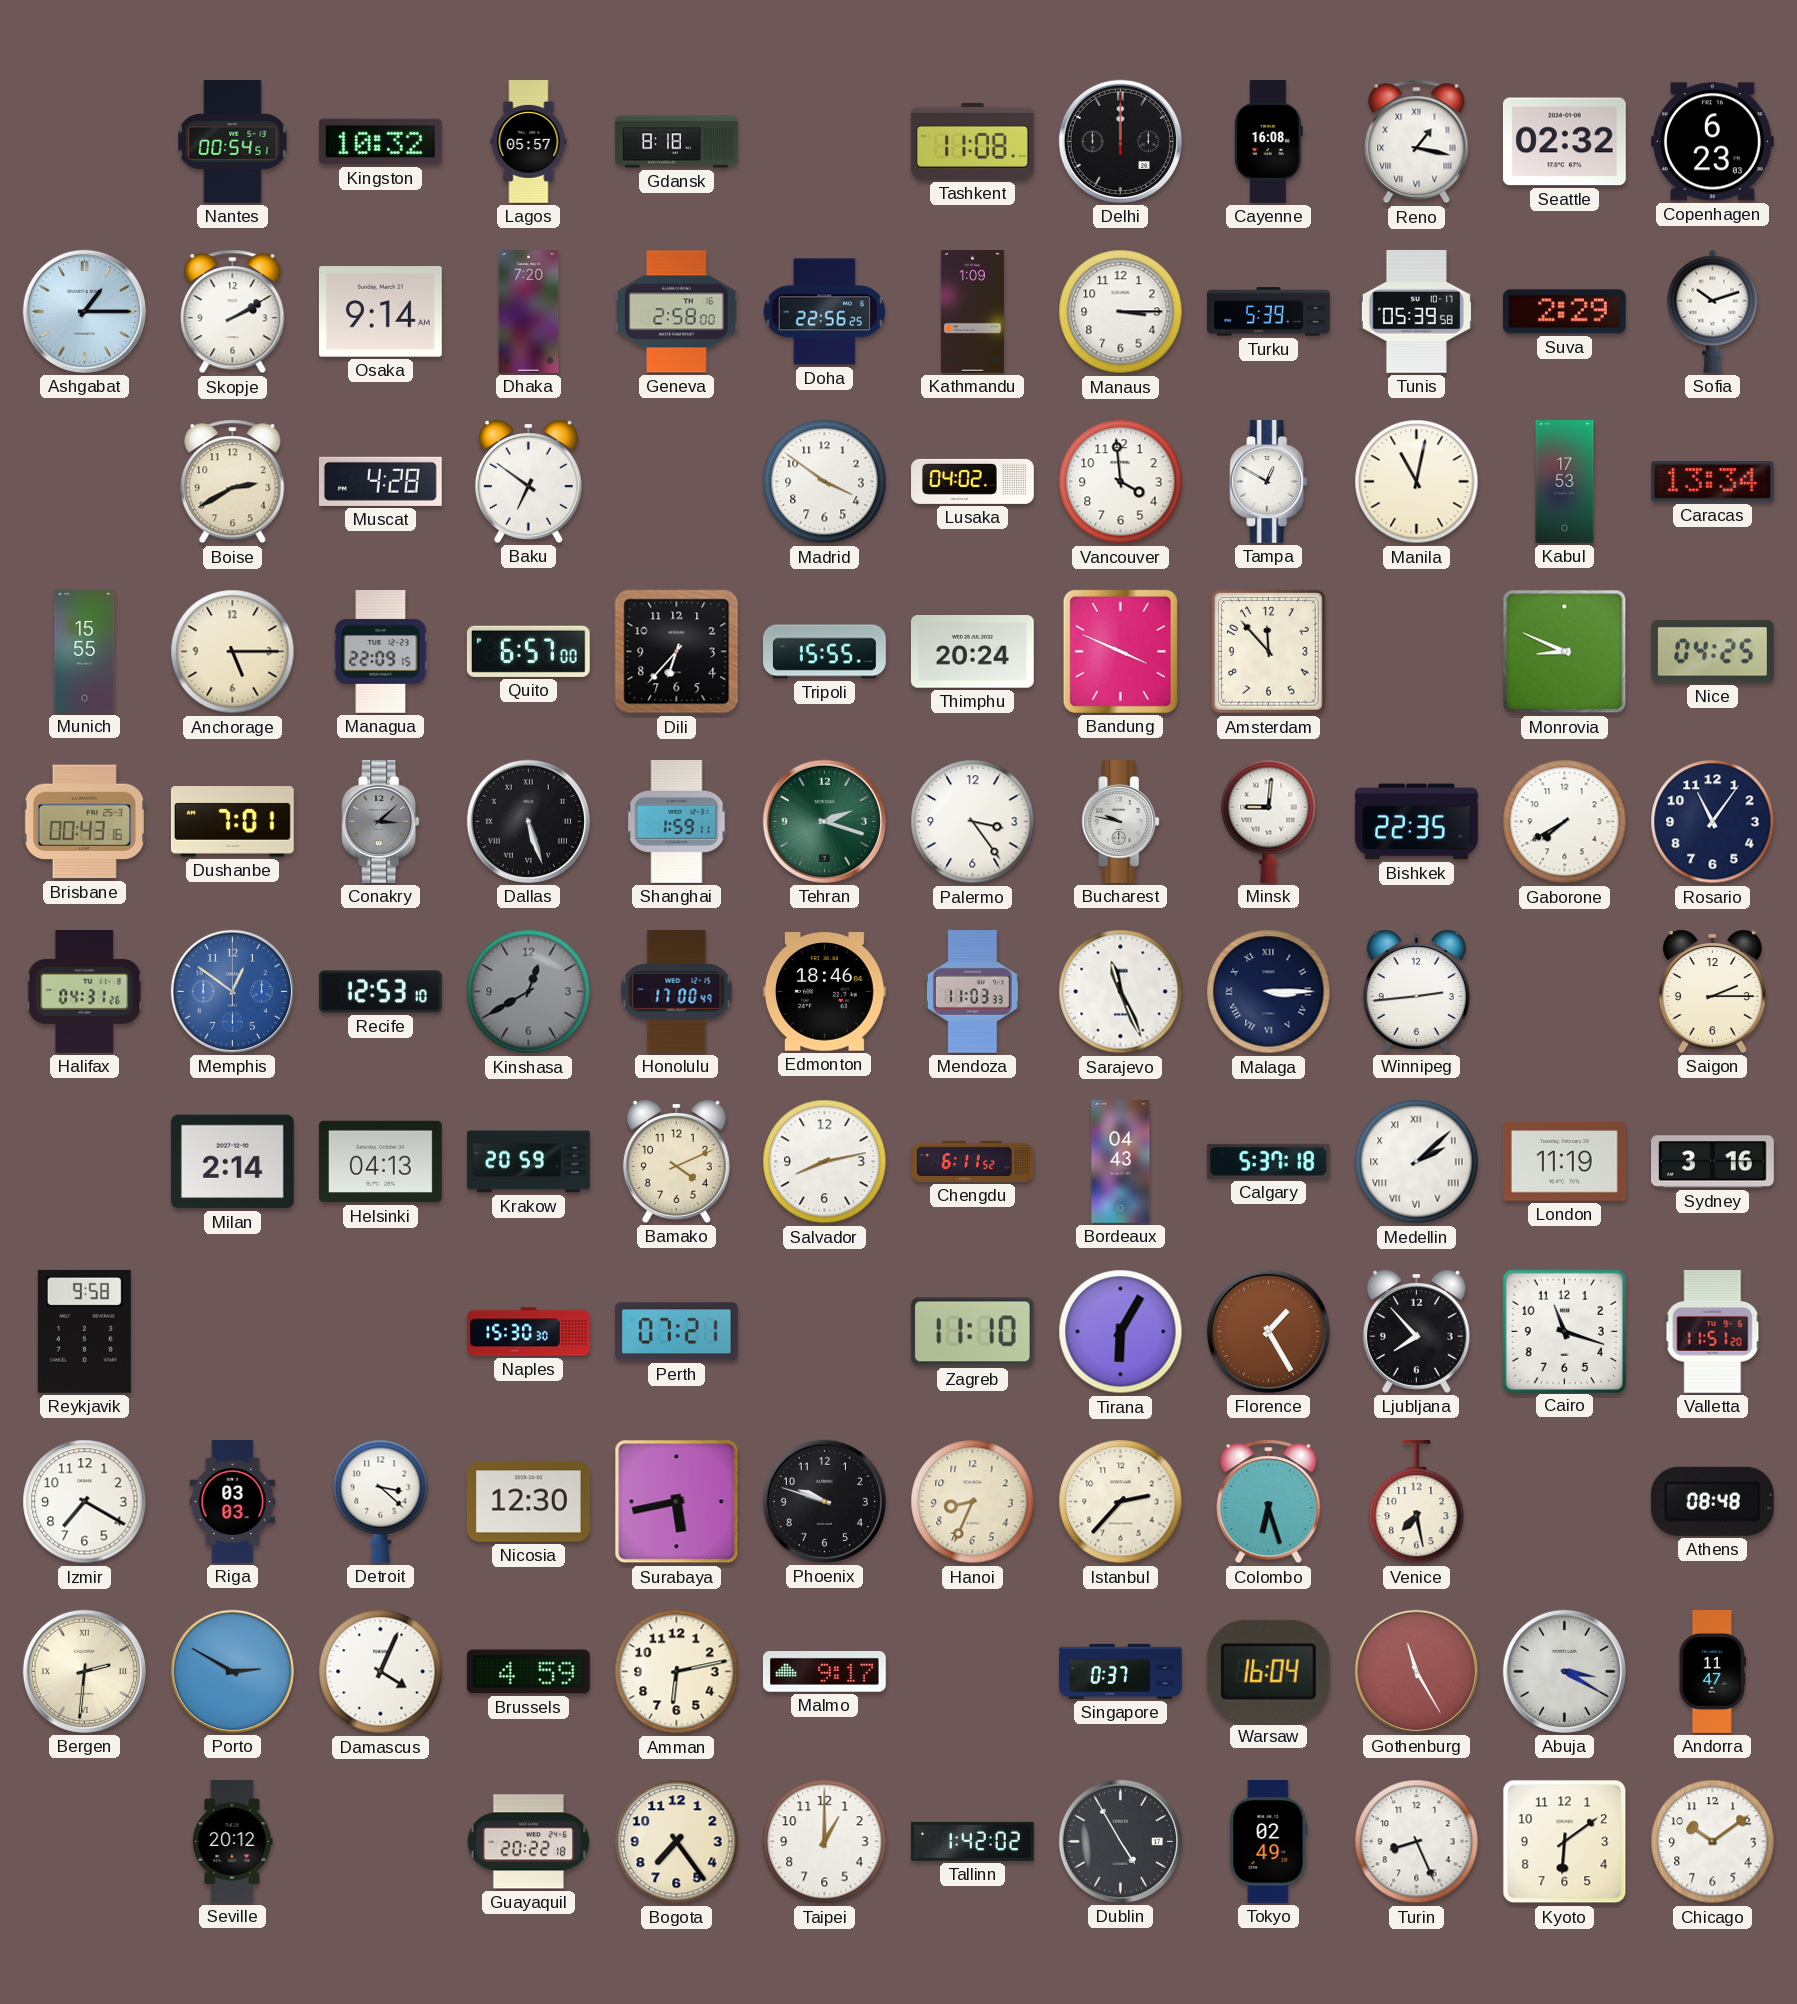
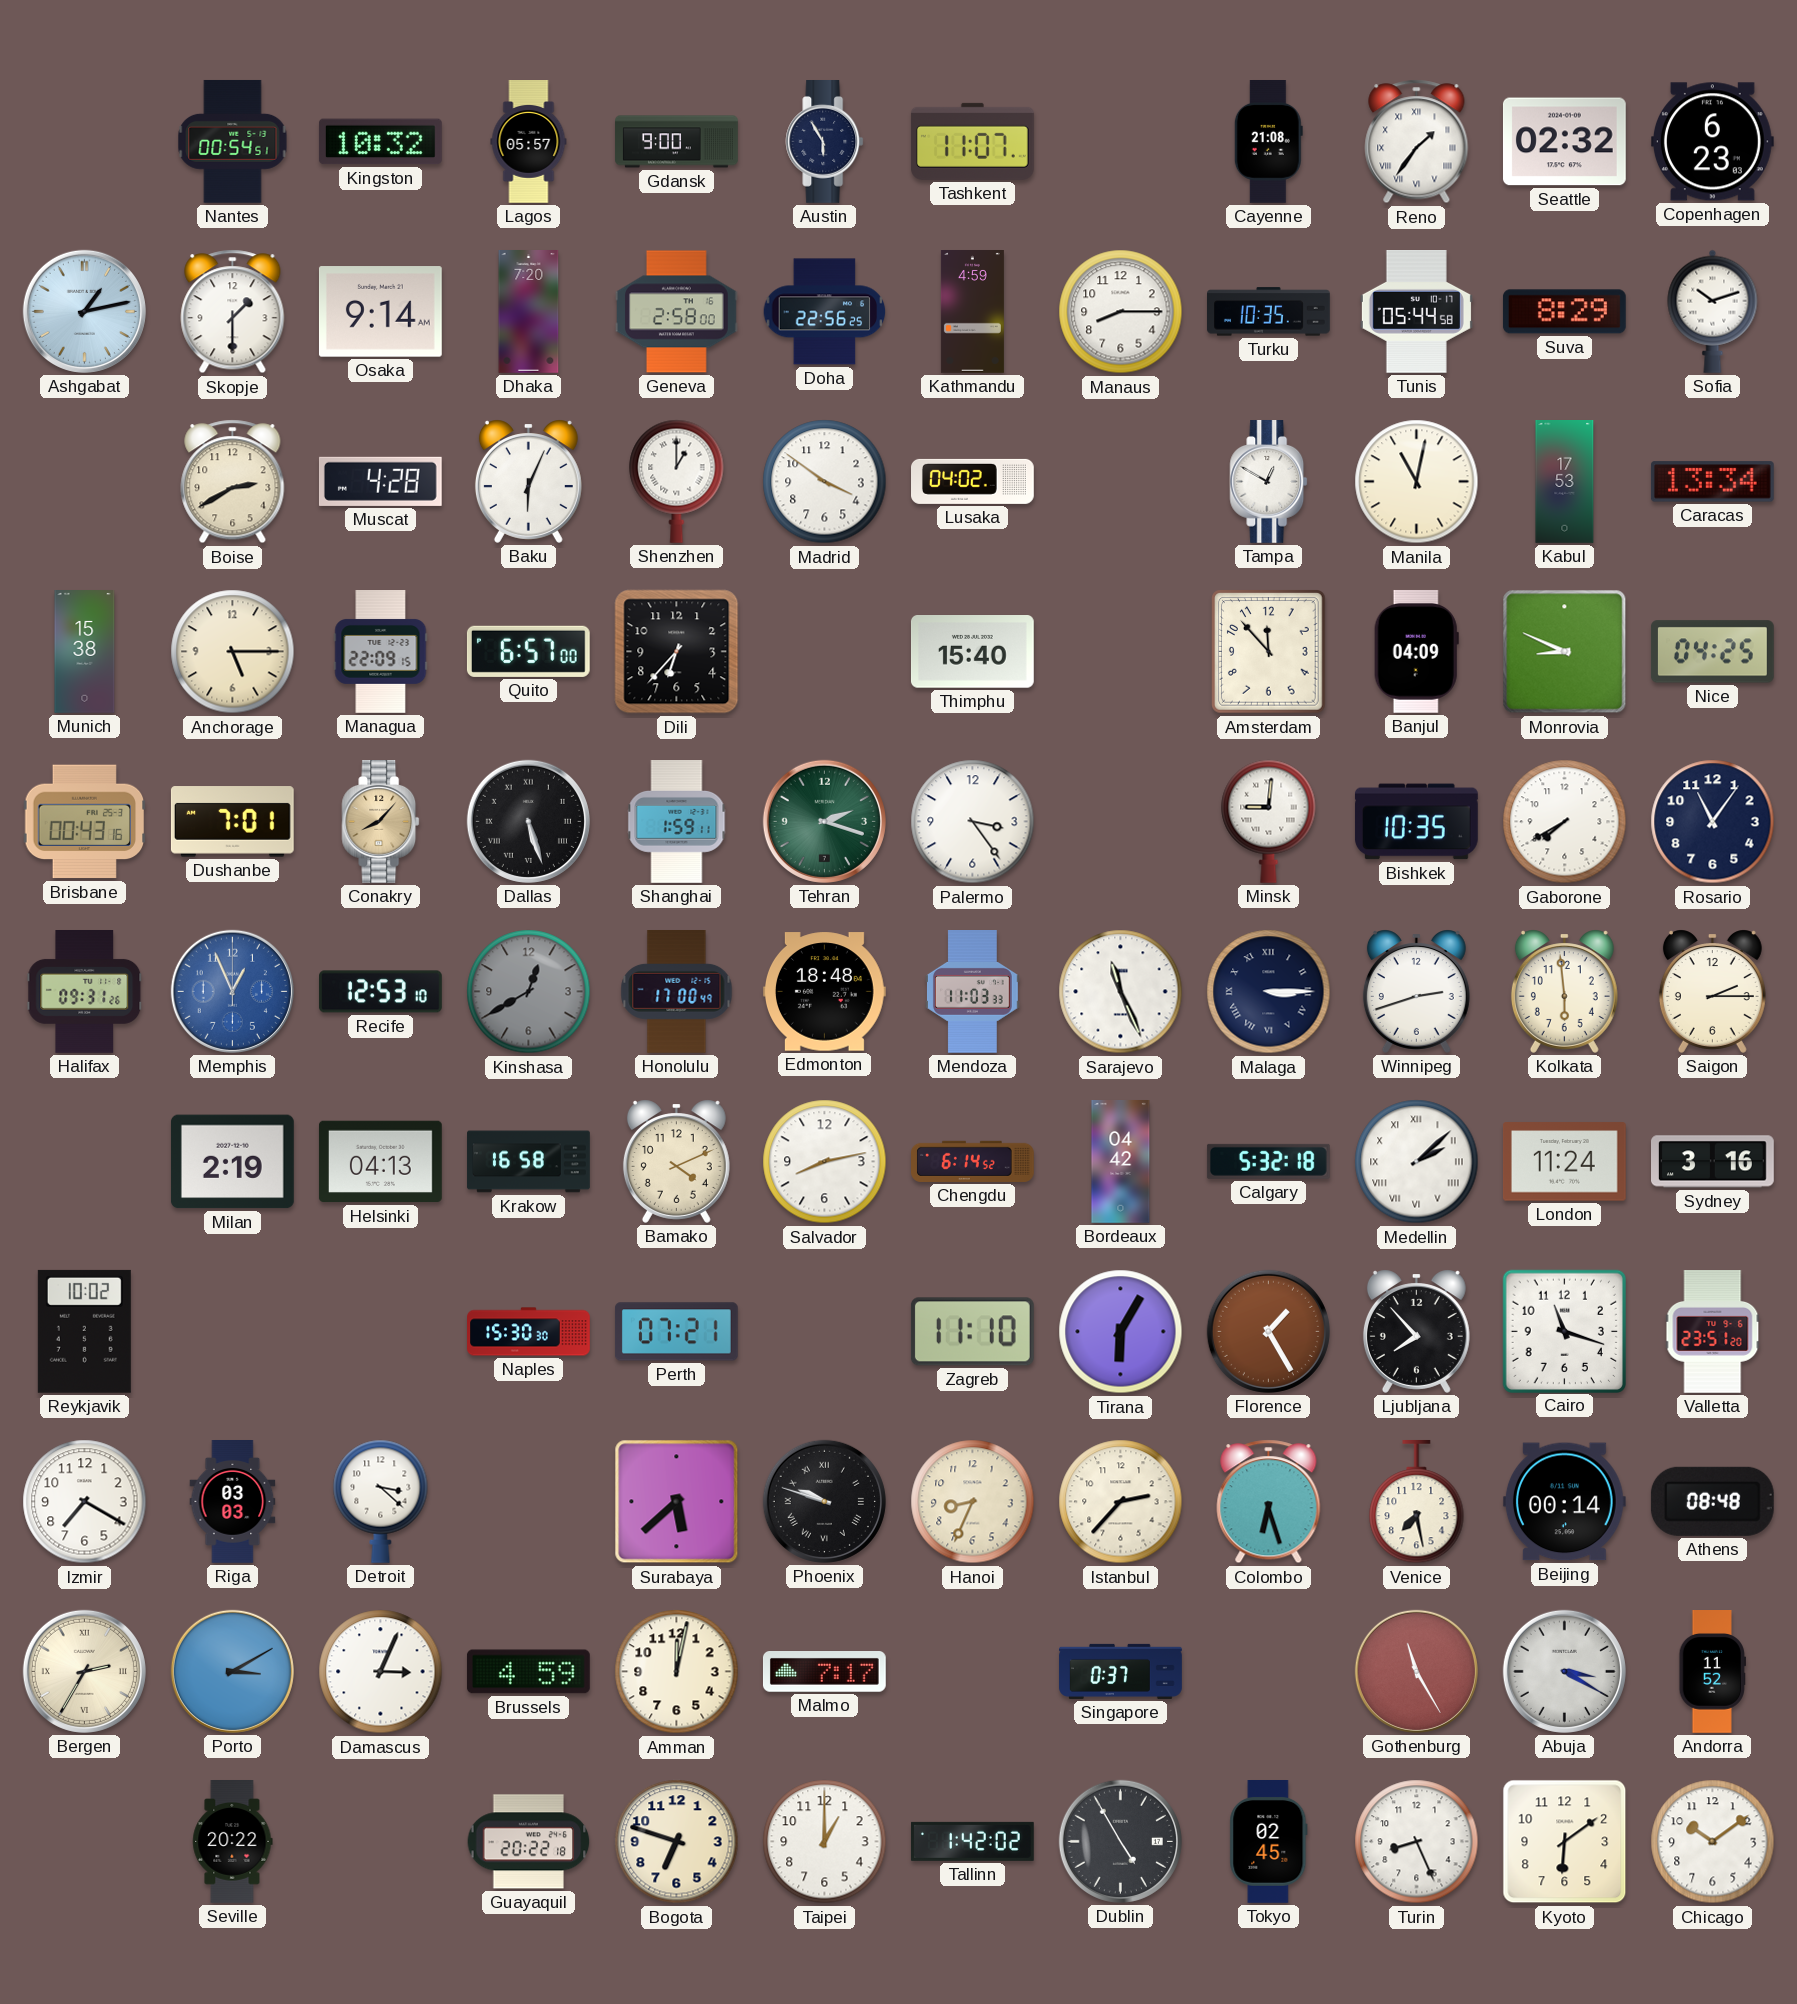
Gdansk: 8:18 -> 9:00 (677, 142)
Austin: none -> 5:55 (825, 142)
Tashkent: 11:08 -> 11:07 (972, 141)
Delhi: 12:00 -> none (1120, 141)
Cayenne: 16:08 -> 21:08 (1268, 142)
Reno: 1:17 -> 1:36 (1417, 142)
Ashgabat: 1:15 -> 1:13 (84, 311)
Skopje: 2:10 -> 1:30 (233, 312)
Kathmandu: 1:09 -> 4:59 (972, 312)
Manaus: 3:15 -> 8:15 (1121, 312)
Turku: 5:39 -> 10:35 (1269, 312)
Tunis: 05:39 -> 05:44 (1416, 312)
Suva: 2:29 -> 8:29 (1564, 312)
Baku: 6:51 -> 6:04 (528, 481)
Shenzhen: none -> 1:00 (677, 481)
Vancouver: 3:59 -> none (1121, 482)
Munich: 15:55 -> 15:38 (85, 652)
Tripoli: 15:55 -> none (825, 652)
Thimphu: 20:24 -> 15:40 (972, 652)
Bandung: 3:49 -> none (1120, 651)
Banjul: none -> 04:09 (1416, 652)
Conakry: 3:08 -> 8:07 (381, 822)
Conakry dial: grey -> champagne (381, 822)
Bucharest: 9:47 -> none (1121, 822)
Bishkek: 22:35 -> 10:35 (1416, 822)
Halifax: 04:31 -> 09:31 (85, 992)
Memphis: 12:51 -> 12:56 (232, 991)
Edmonton: 18:46 -> 18:48 (825, 992)
Winnipeg: 2:44 -> 2:42 (1416, 991)
Kolkata: none -> 5:59 (1564, 991)
Milan: 2:14 -> 2:19 (232, 1162)
Krakow: 20:59 -> 16:58 (529, 1162)
Chengdu: 6:11 -> 6:14 (973, 1161)
Bordeaux: 04:43 -> 04:42 (1121, 1162)
Calgary: 5:37 -> 5:32 (1268, 1161)
London: 11:19 -> 11:24 (1564, 1162)
Reykjavik: 9:58 -> 10:02 (84, 1331)
Valletta: 11:51 -> 23:51 (1713, 1332)
Nicosia: 12:30 -> none (528, 1502)
Surabaya: 5:43 -> 5:38 (677, 1502)
Phoenix numerals: Arabic -> Roman (824, 1501)
Beijing: none -> 00:14 (1564, 1502)
Bergen: 2:31 -> 2:35 (84, 1671)
Porto: 2:50 -> 3:10 (232, 1671)
Damascus: 4:04 -> 3:04 (381, 1672)
Amman: 6:13 -> 12:02 (677, 1672)
Malmo: 9:17 -> 7:17 (824, 1672)
Warsaw: 16:04 -> none (1268, 1671)
Andorra: 11:47 -> 11:52 (1712, 1672)
Seville: 20:12 -> 20:22 (233, 1842)
Bogota: 7:24 -> 6:48 (677, 1842)
Tokyo: 02:49 -> 02:45 (1269, 1842)
